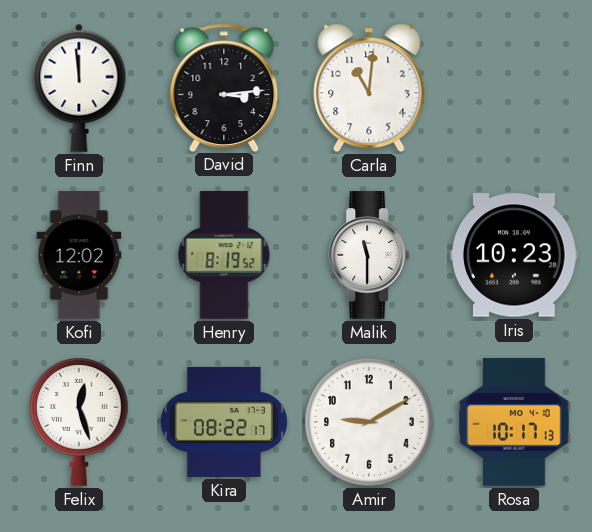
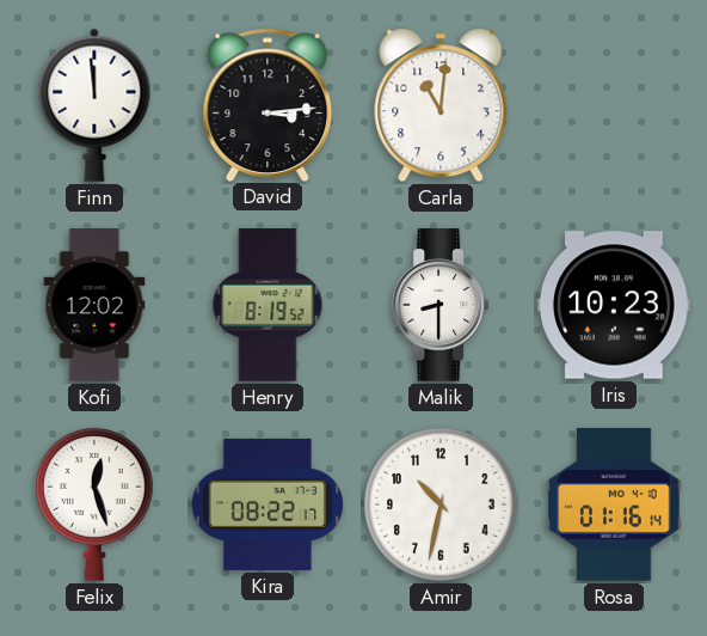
Malik: 11:30 -> 8:30 (441, 305)
Amir: 9:10 -> 10:32 (441, 504)
Rosa: 10:17 -> 01:16 (614, 504)
